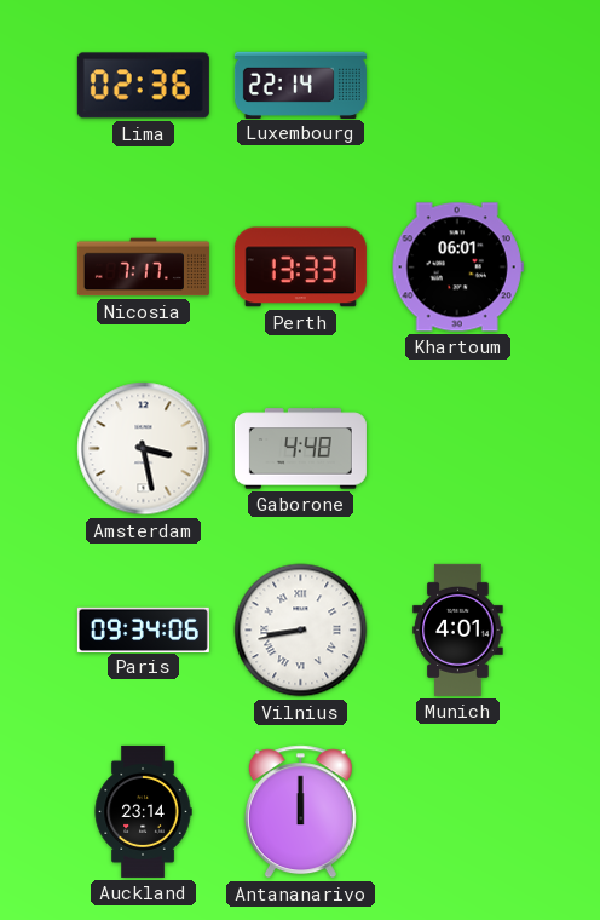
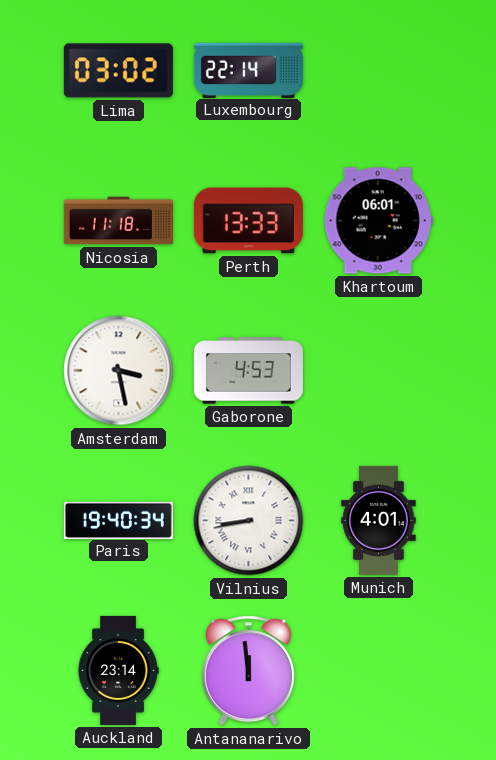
Lima: 02:36 -> 03:02 (118, 71)
Nicosia: 7:17 -> 11:18 (118, 221)
Gaborone: 4:48 -> 4:53 (248, 371)
Paris: 09:34 -> 19:40 (118, 520)
Antananarivo: 12:00 -> 11:59 (248, 671)
